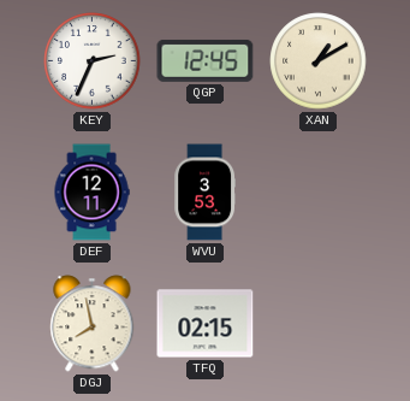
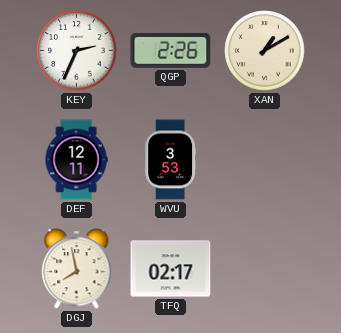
QGP: 12:45 -> 2:26 (171, 50)
TFQ: 02:15 -> 02:17 (171, 269)
